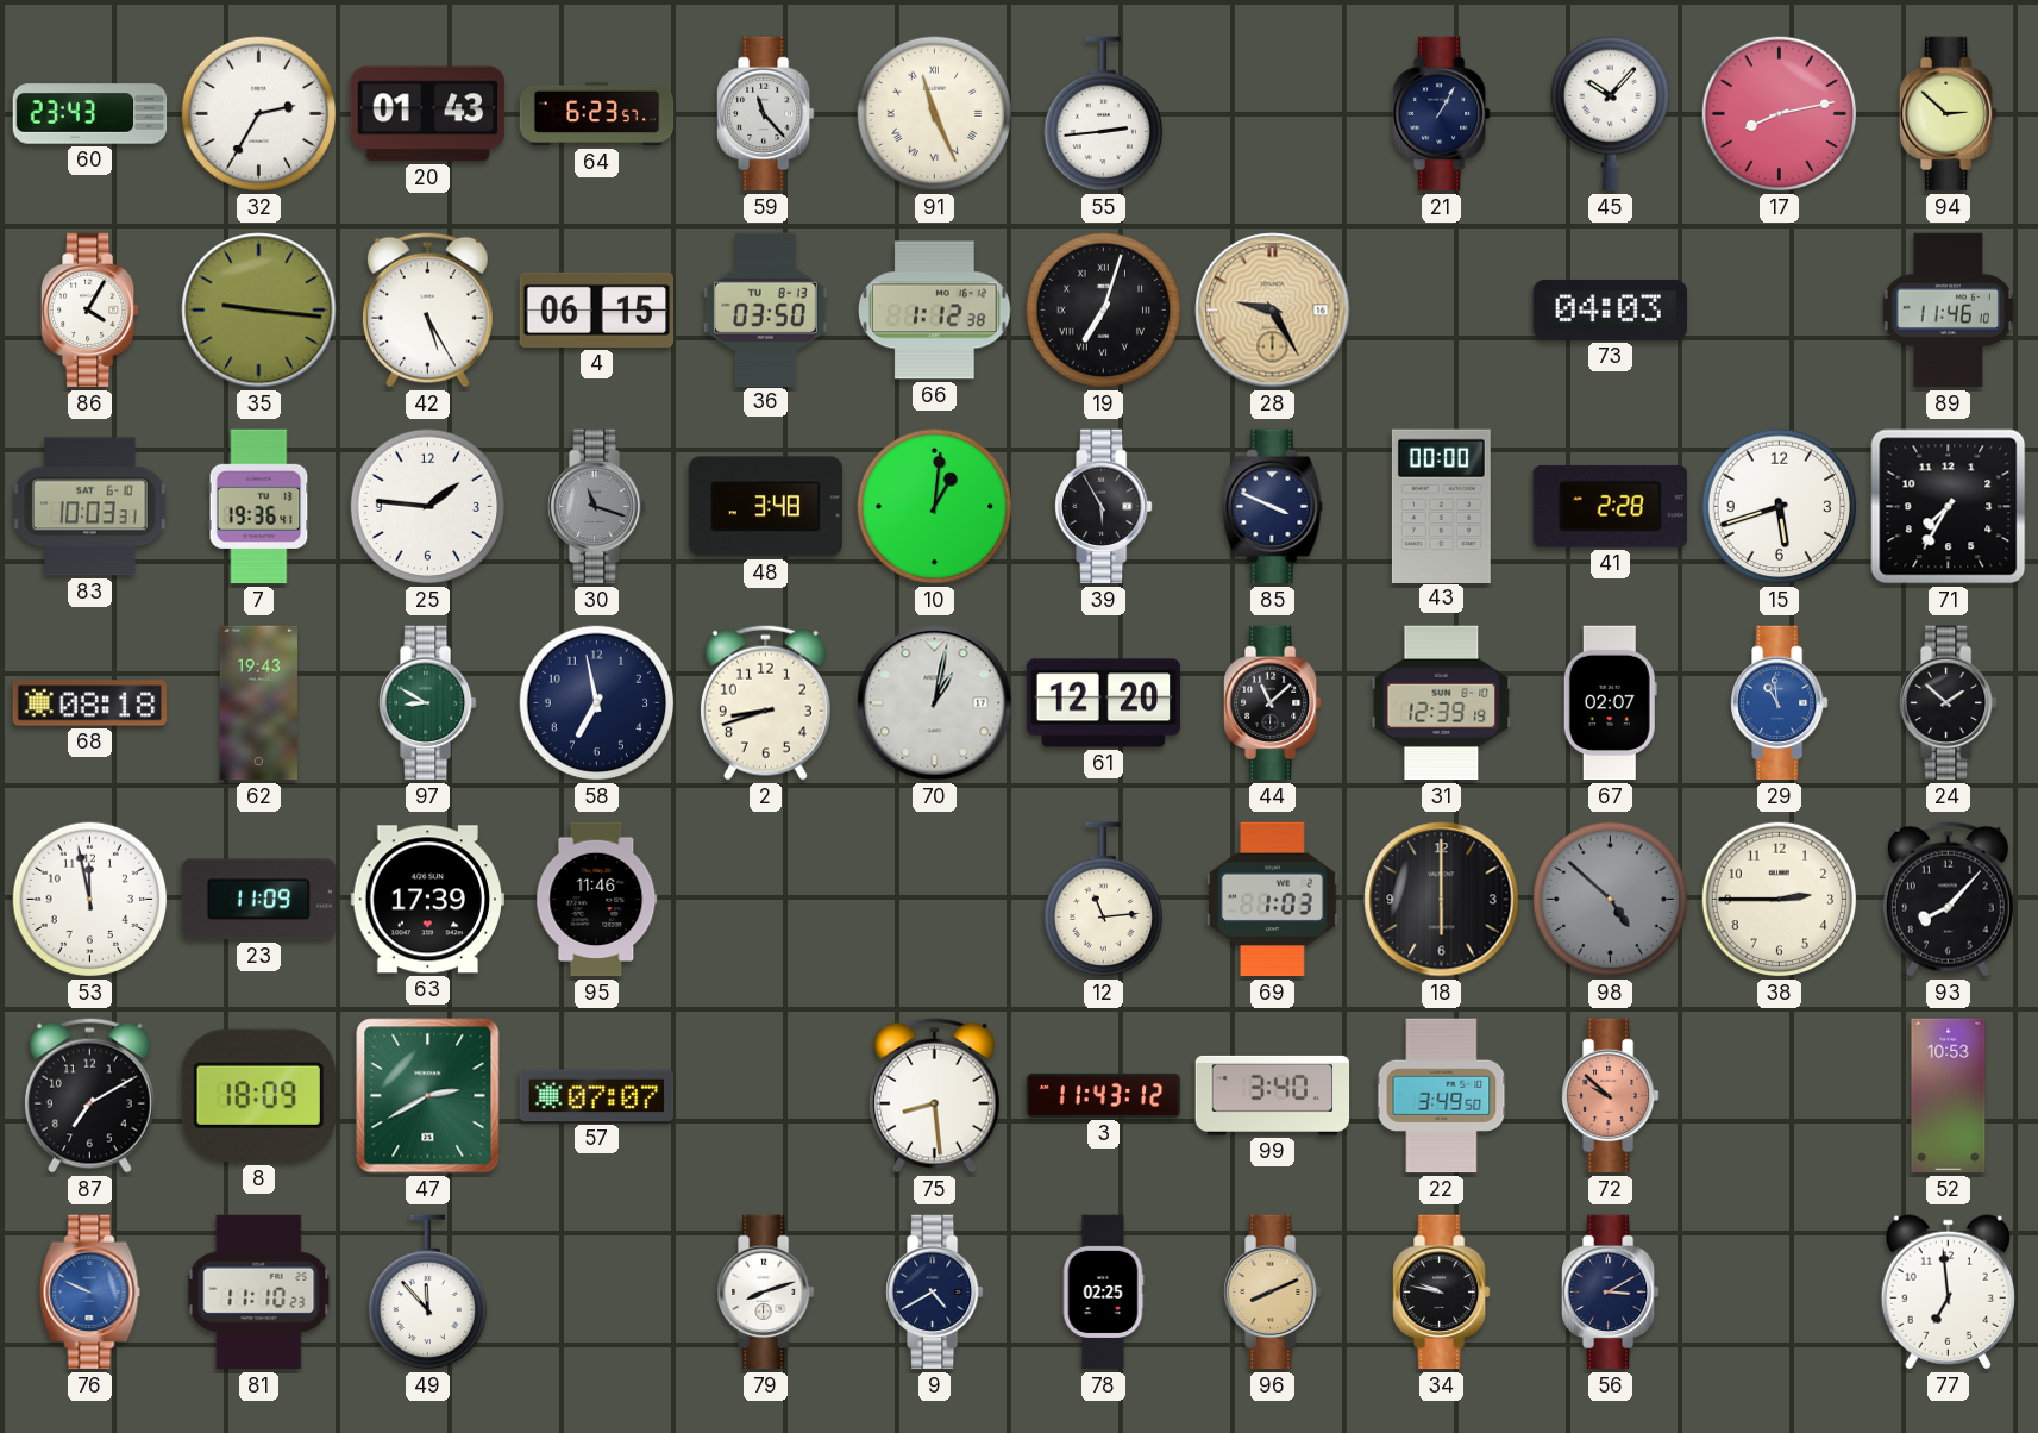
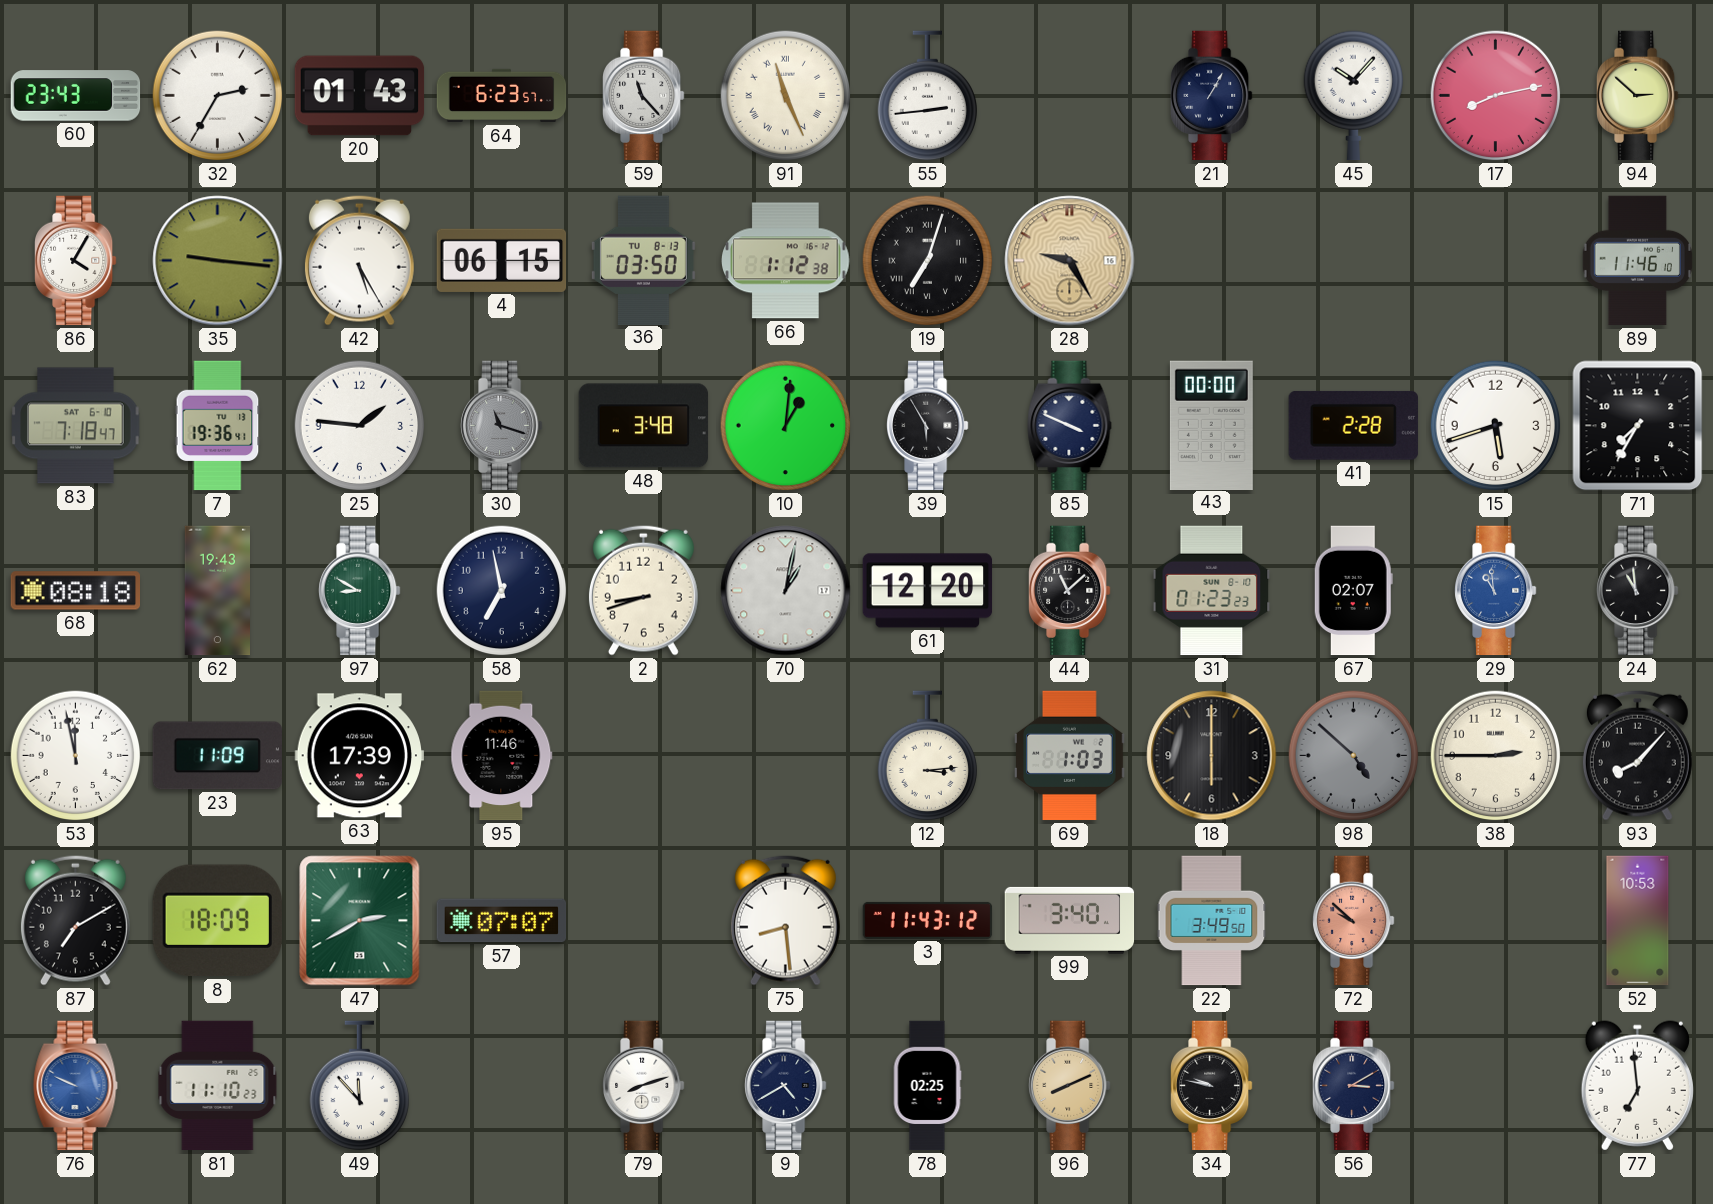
73: 04:03 -> none (1610, 309)
83: 10:03 -> 7:18 (76, 426)
31: 12:39 -> 01:23 (1212, 591)
24: 1:52 -> 10:59 (1638, 591)
12: 11:14 -> 3:14 (927, 756)
